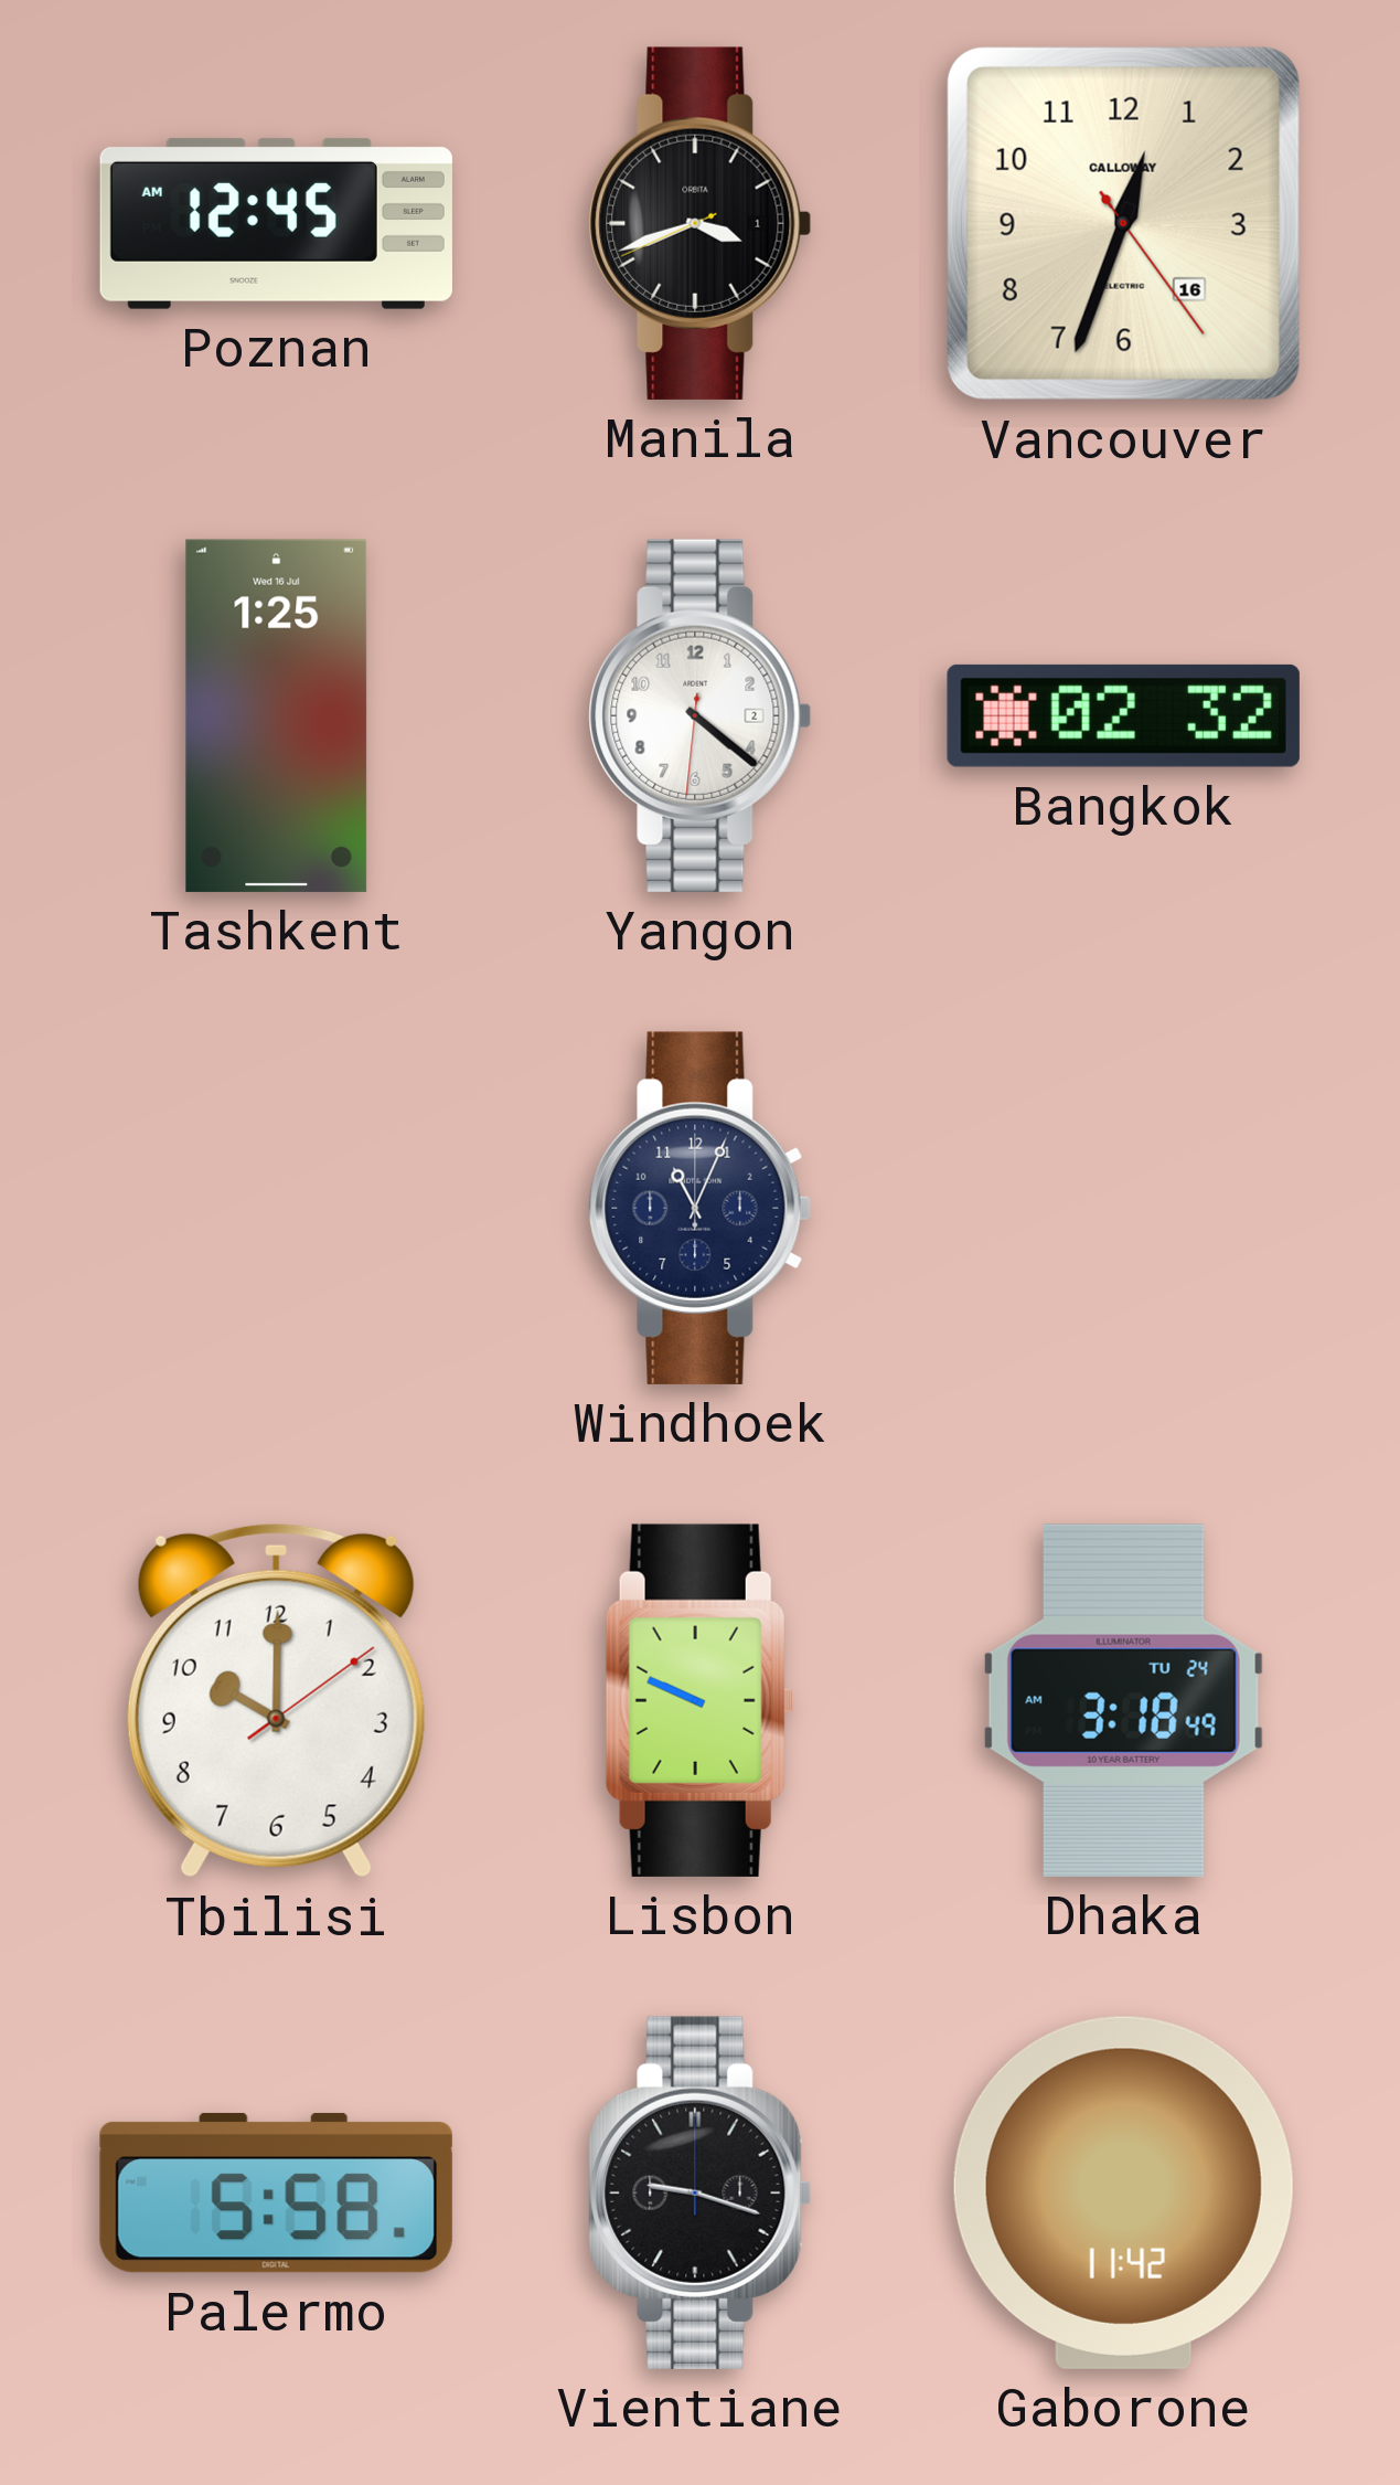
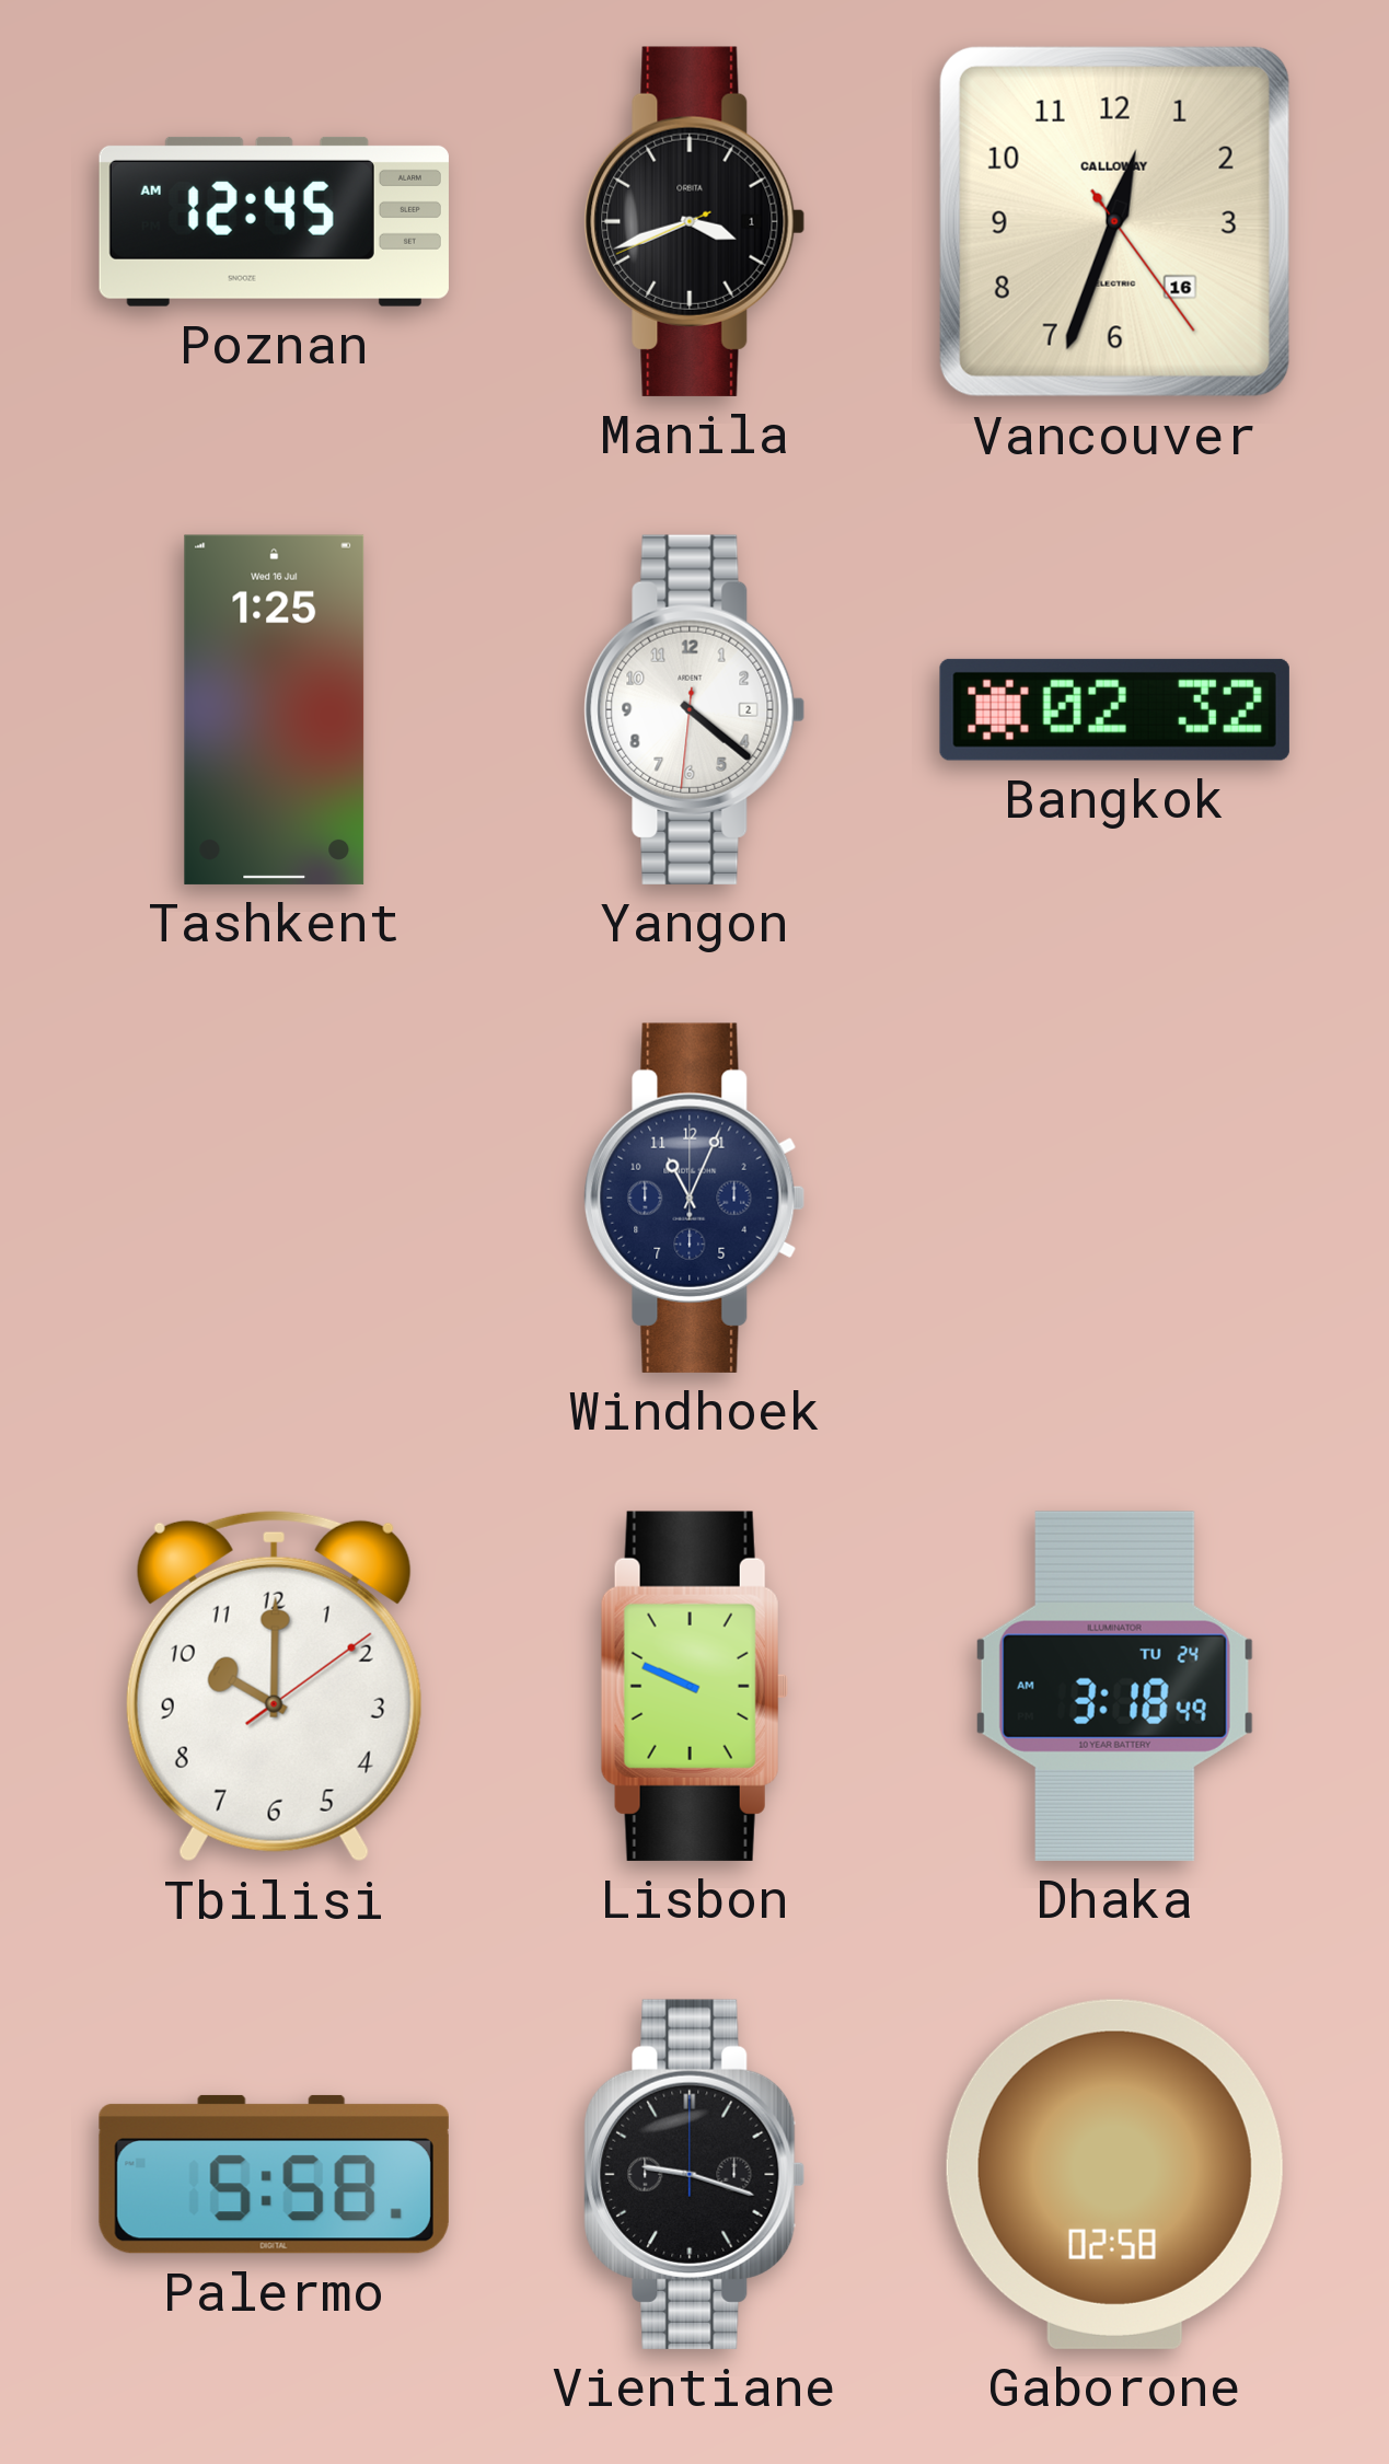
Gaborone: 11:42 -> 02:58 (1114, 2174)
